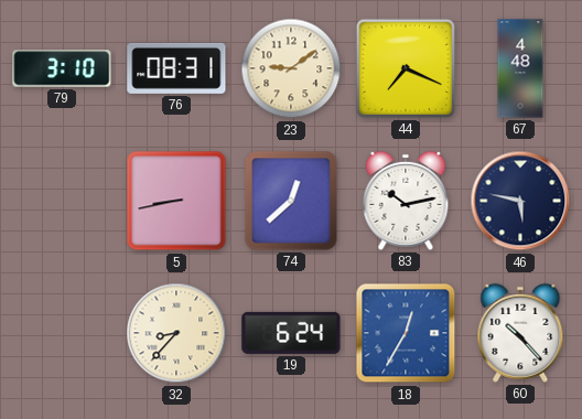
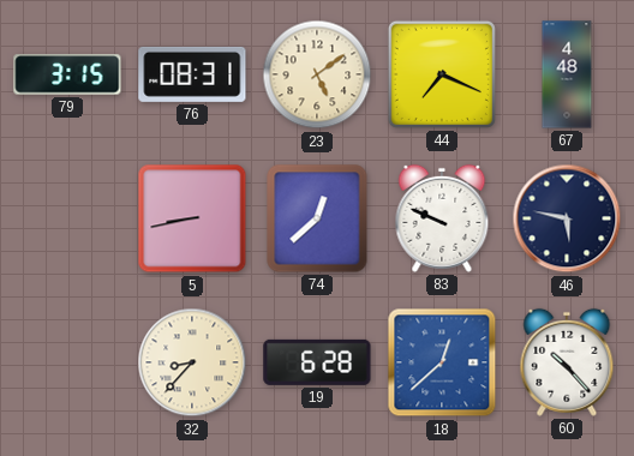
79: 3:10 -> 3:15 (67, 74)
23: 9:09 -> 5:09 (317, 74)
83: 10:13 -> 9:49 (442, 218)
19: 6:24 -> 6:28 (317, 362)
18: 12:35 -> 12:38 (442, 362)
